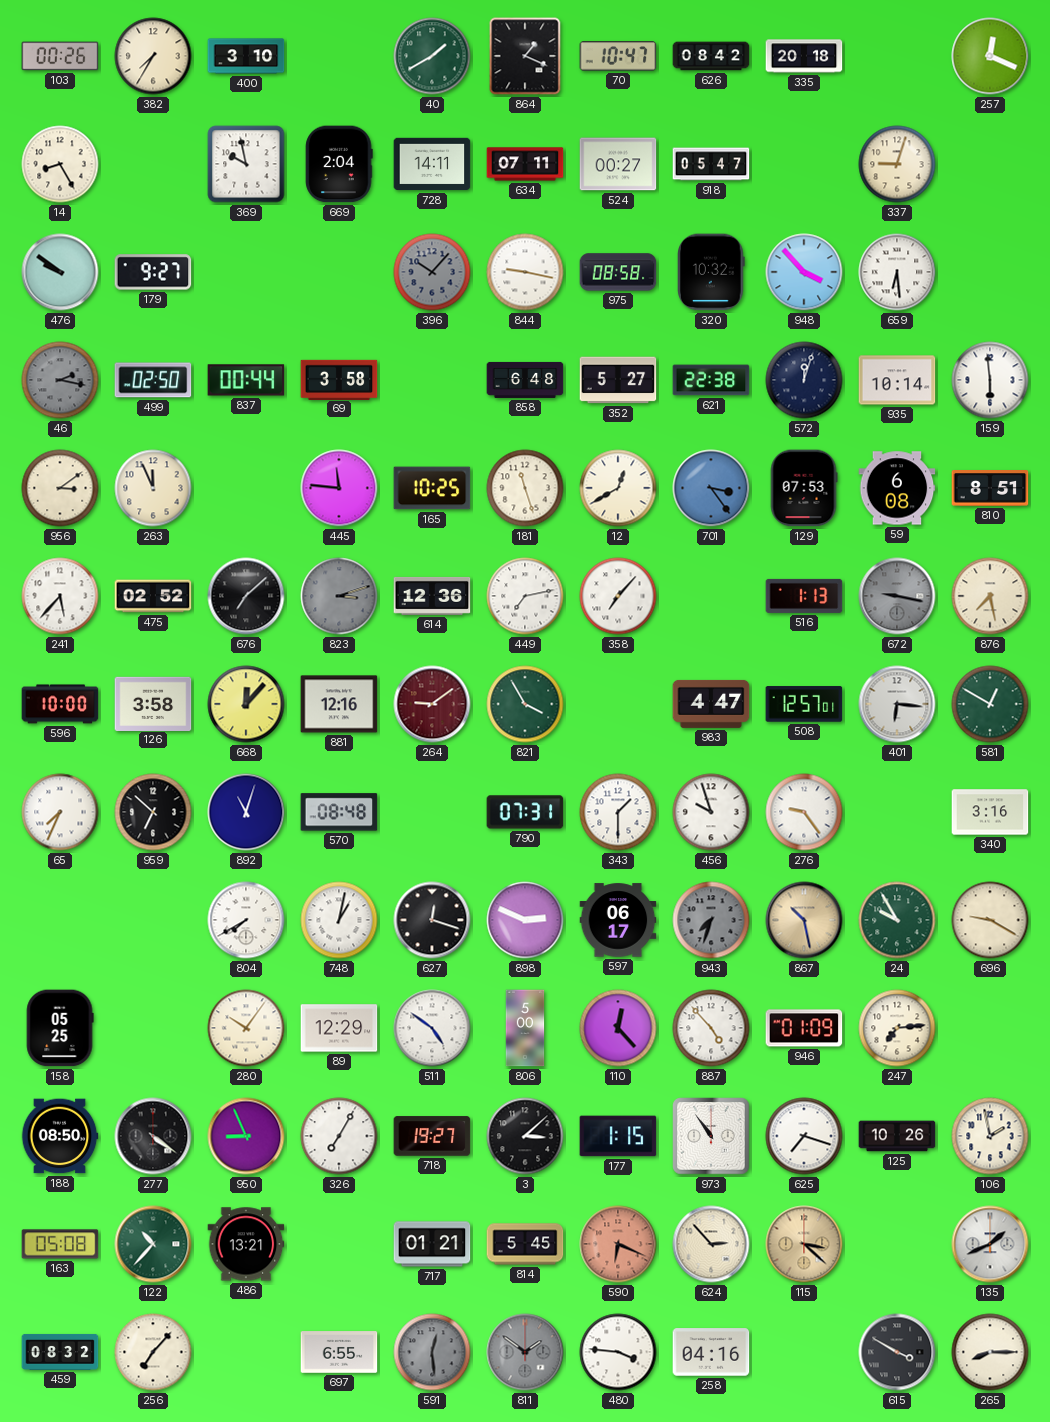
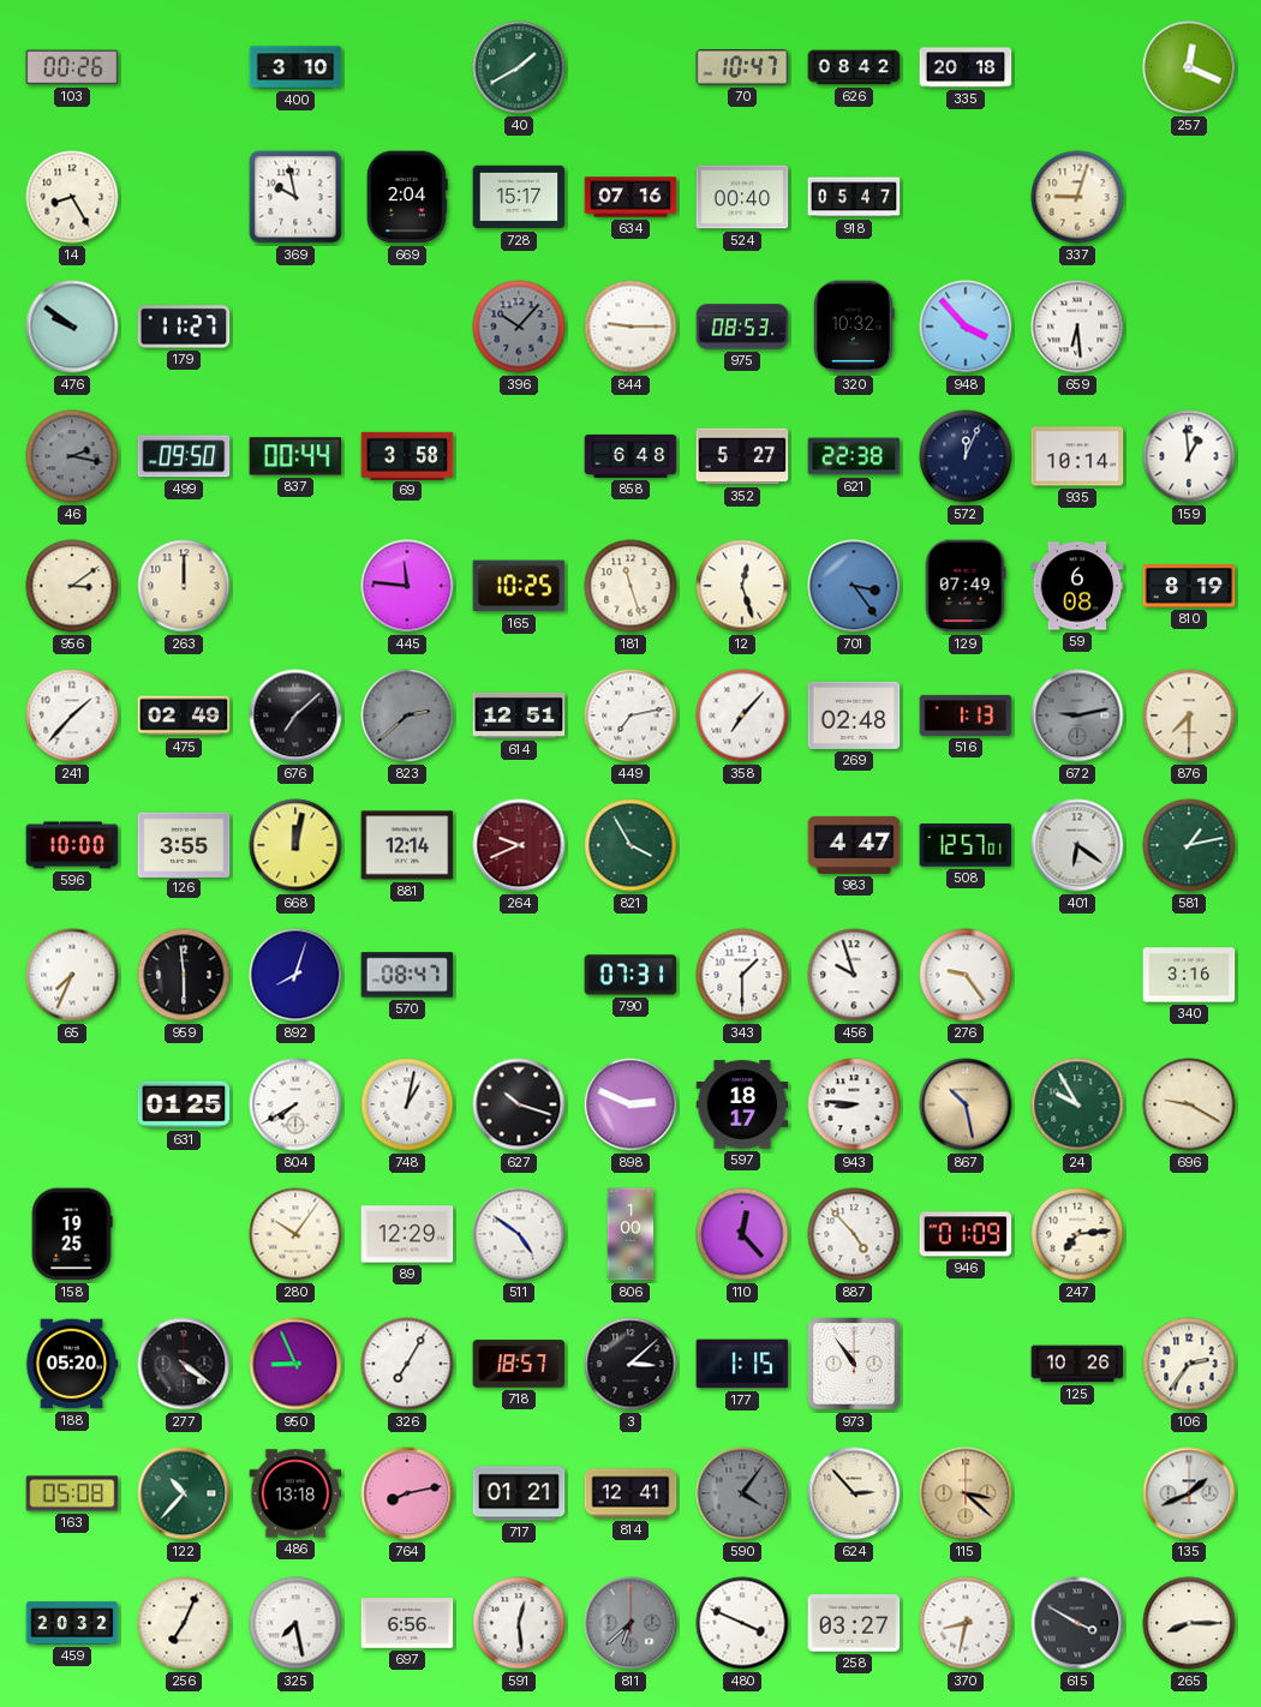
382: 7:35 -> none (153, 56)
864: 1:19 -> none (525, 56)
728: 14:11 -> 15:17 (519, 197)
634: 07:11 -> 07:16 (630, 197)
524: 00:27 -> 00:40 (742, 197)
179: 9:27 -> 11:27 (184, 327)
844: 9:17 -> 9:15 (630, 327)
975: 08:58 -> 08:53 (742, 327)
499: 02:50 -> 09:50 (184, 456)
572: 12:03 -> 12:04 (966, 456)
159: 5:59 -> 12:59 (1189, 456)
263: 11:56 -> 12:00 (184, 586)
12: 12:40 -> 12:27 (742, 586)
129: 07:53 -> 07:49 (966, 586)
810: 8:51 -> 8:19 (1189, 587)
241: 5:37 -> 1:37 (72, 715)
475: 02:52 -> 02:49 (184, 715)
823: 3:12 -> 2:38 (407, 715)
614: 12:36 -> 12:51 (519, 715)
269: none -> 02:48 (854, 715)
672: 9:17 -> 9:13 (1077, 715)
876: 7:28 -> 7:30 (1189, 715)
126: 3:58 -> 3:55 (184, 844)
668: 12:07 -> 12:02 (295, 845)
881: 12:16 -> 12:14 (407, 845)
264: 9:09 -> 9:41 (519, 845)
401: 6:16 -> 6:21 (1077, 845)
581: 12:50 -> 1:13 (1189, 845)
959: 6:52 -> 5:59 (184, 975)
892: 11:03 -> 8:03 (295, 975)
570: 08:48 -> 08:47 (407, 975)
631: none -> 01:25 (184, 1104)
627: 12:18 -> 10:18 (519, 1104)
597: 06:17 -> 18:17 (742, 1104)
943: 7:33 -> 8:46 (854, 1104)
943 dial: grey -> white (854, 1104)
158: 05:25 -> 19:25 (72, 1234)
806: 5:00 -> 1:00 (630, 1234)
188: 08:50 -> 05:20 (72, 1364)
718: 19:27 -> 18:57 (519, 1364)
625: 7:18 -> none (804, 1136)
106: 1:58 -> 2:36 (1189, 1364)
486: 13:21 -> 13:18 (295, 1493)
764: none -> 8:13 (407, 1493)
814: 5:45 -> 12:41 (630, 1493)
590: 6:19 -> 4:06 (742, 1493)
590 dial: salmon -> grey (742, 1493)
459: 08:32 -> 20:32 (72, 1623)
256: 7:07 -> 7:04 (184, 1623)
325: none -> 7:28 (295, 1623)
697: 6:55 -> 6:56 (407, 1623)
591 dial: grey -> white (519, 1623)
811: 1:51 -> 6:38 (630, 1623)
480: 3:46 -> 3:49 (742, 1623)
258: 04:16 -> 03:27 (854, 1623)
370: none -> 8:32 (966, 1623)
